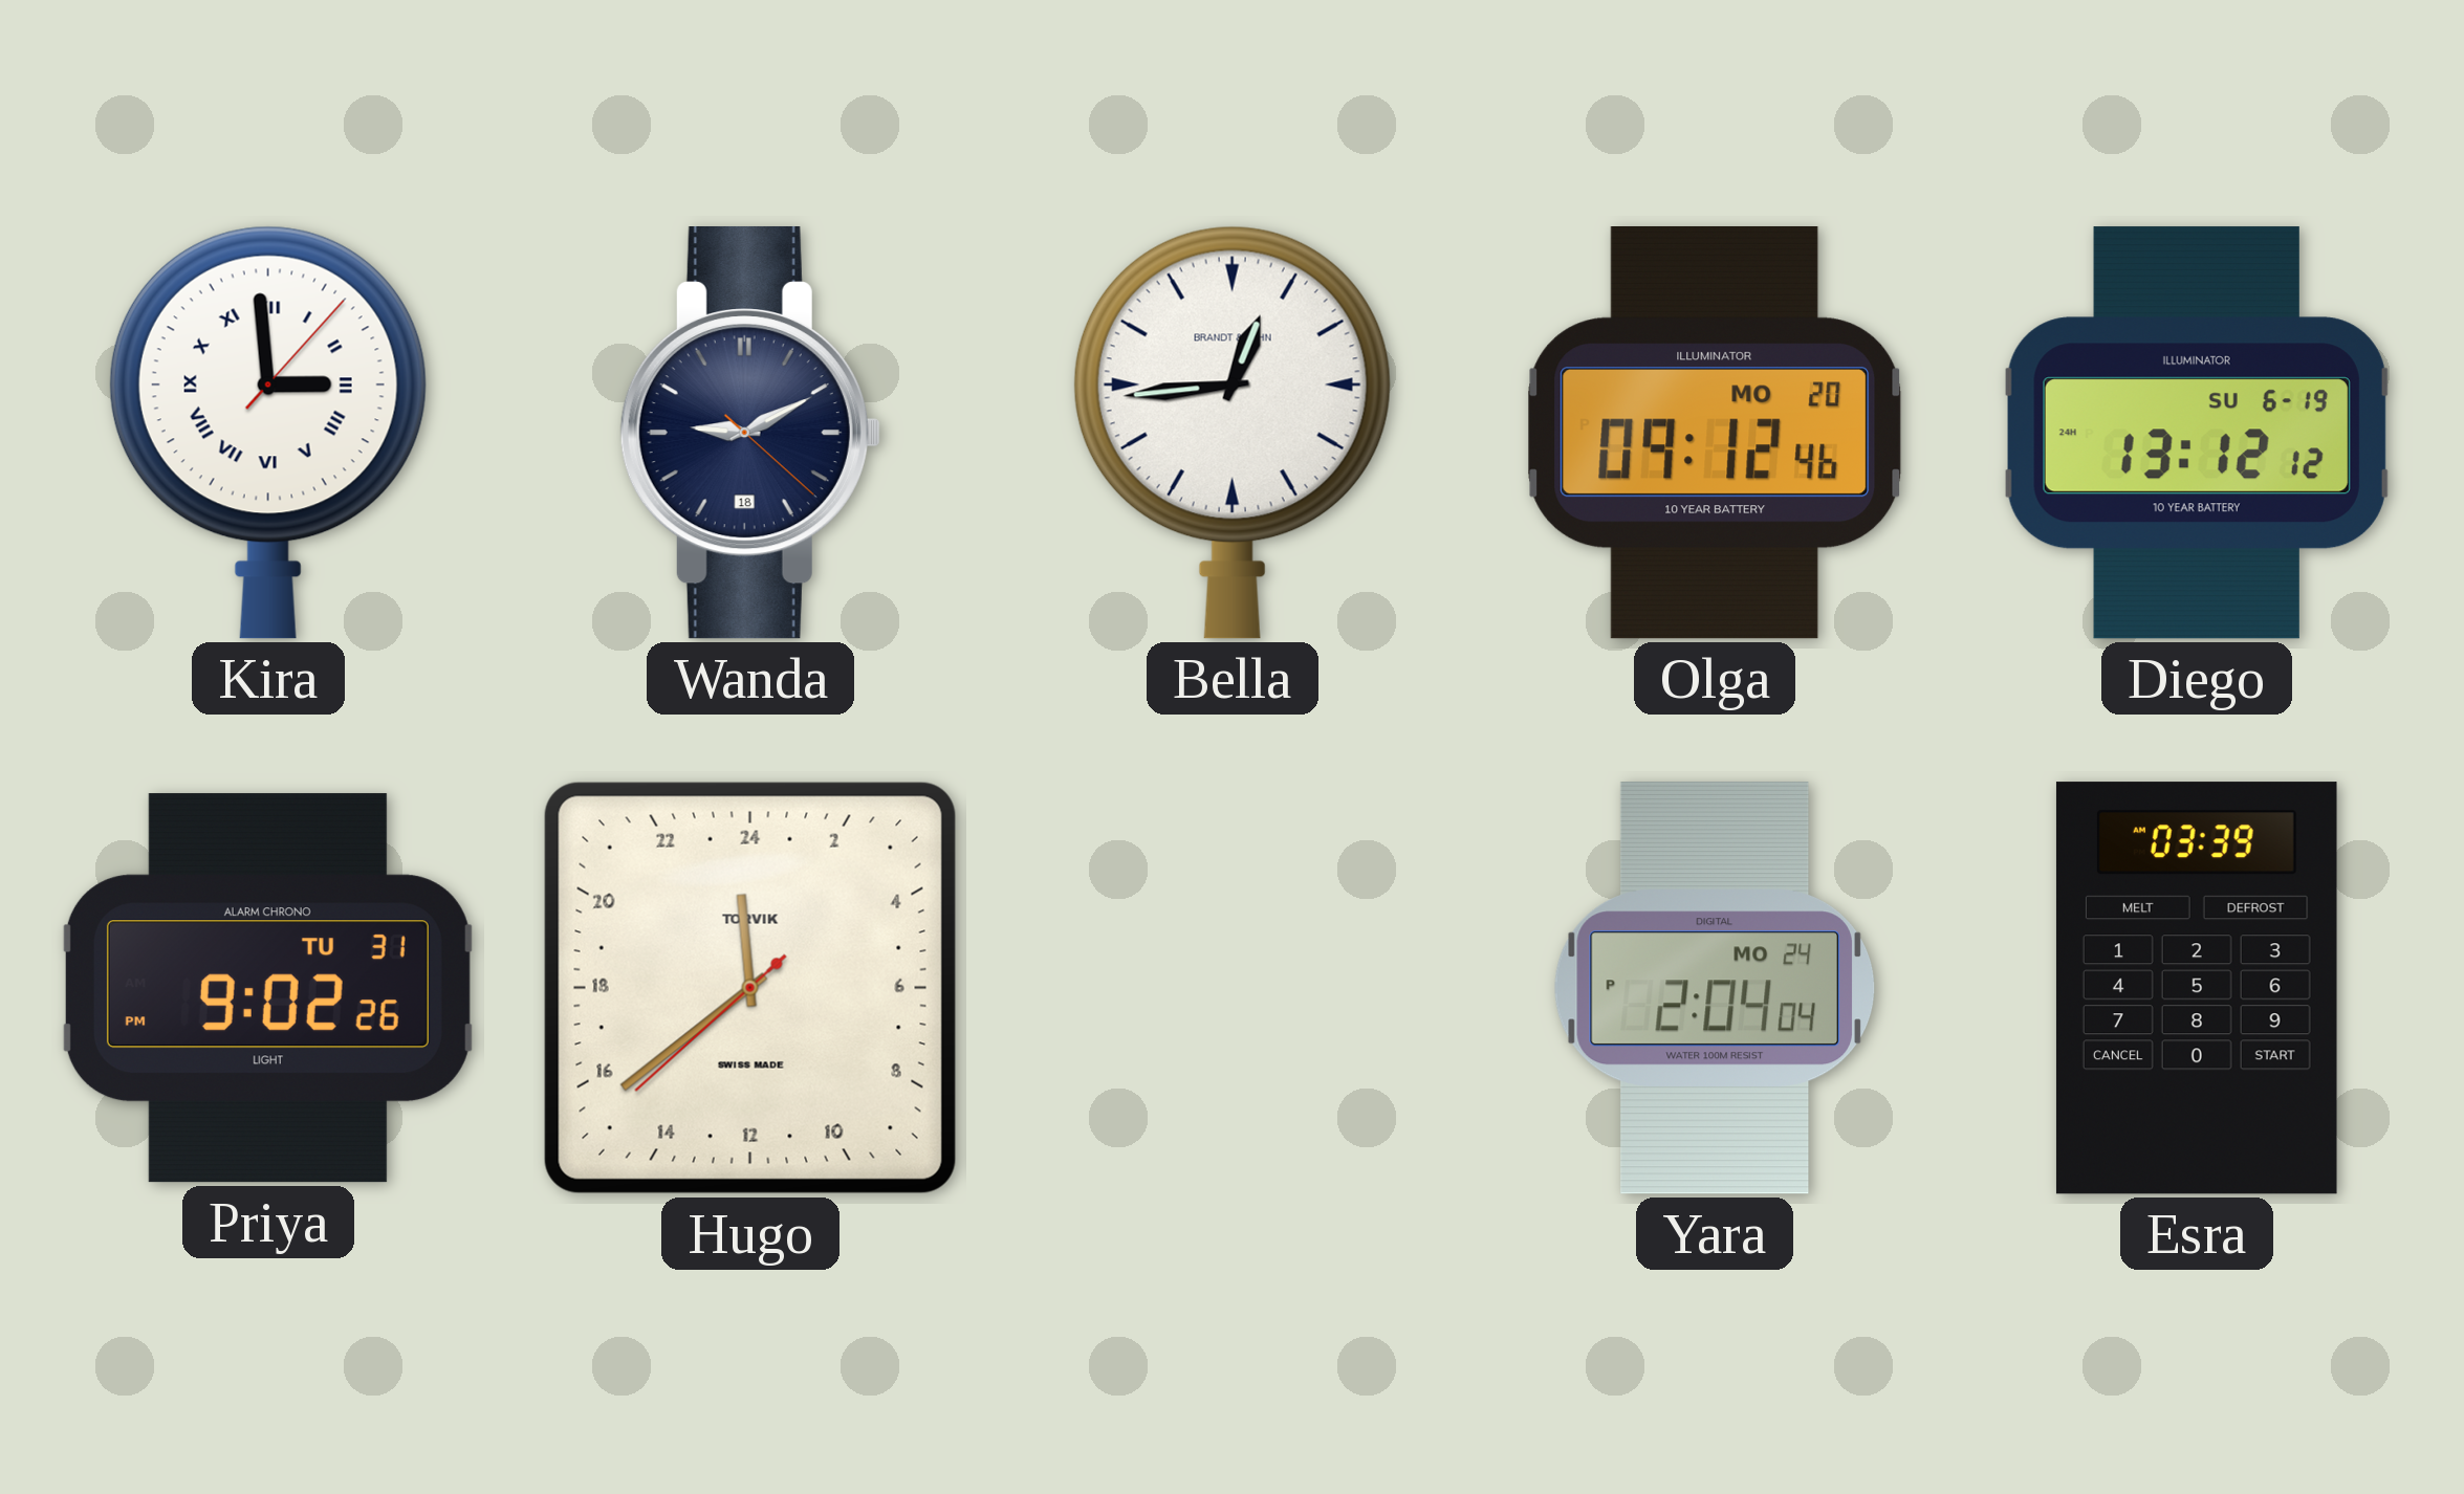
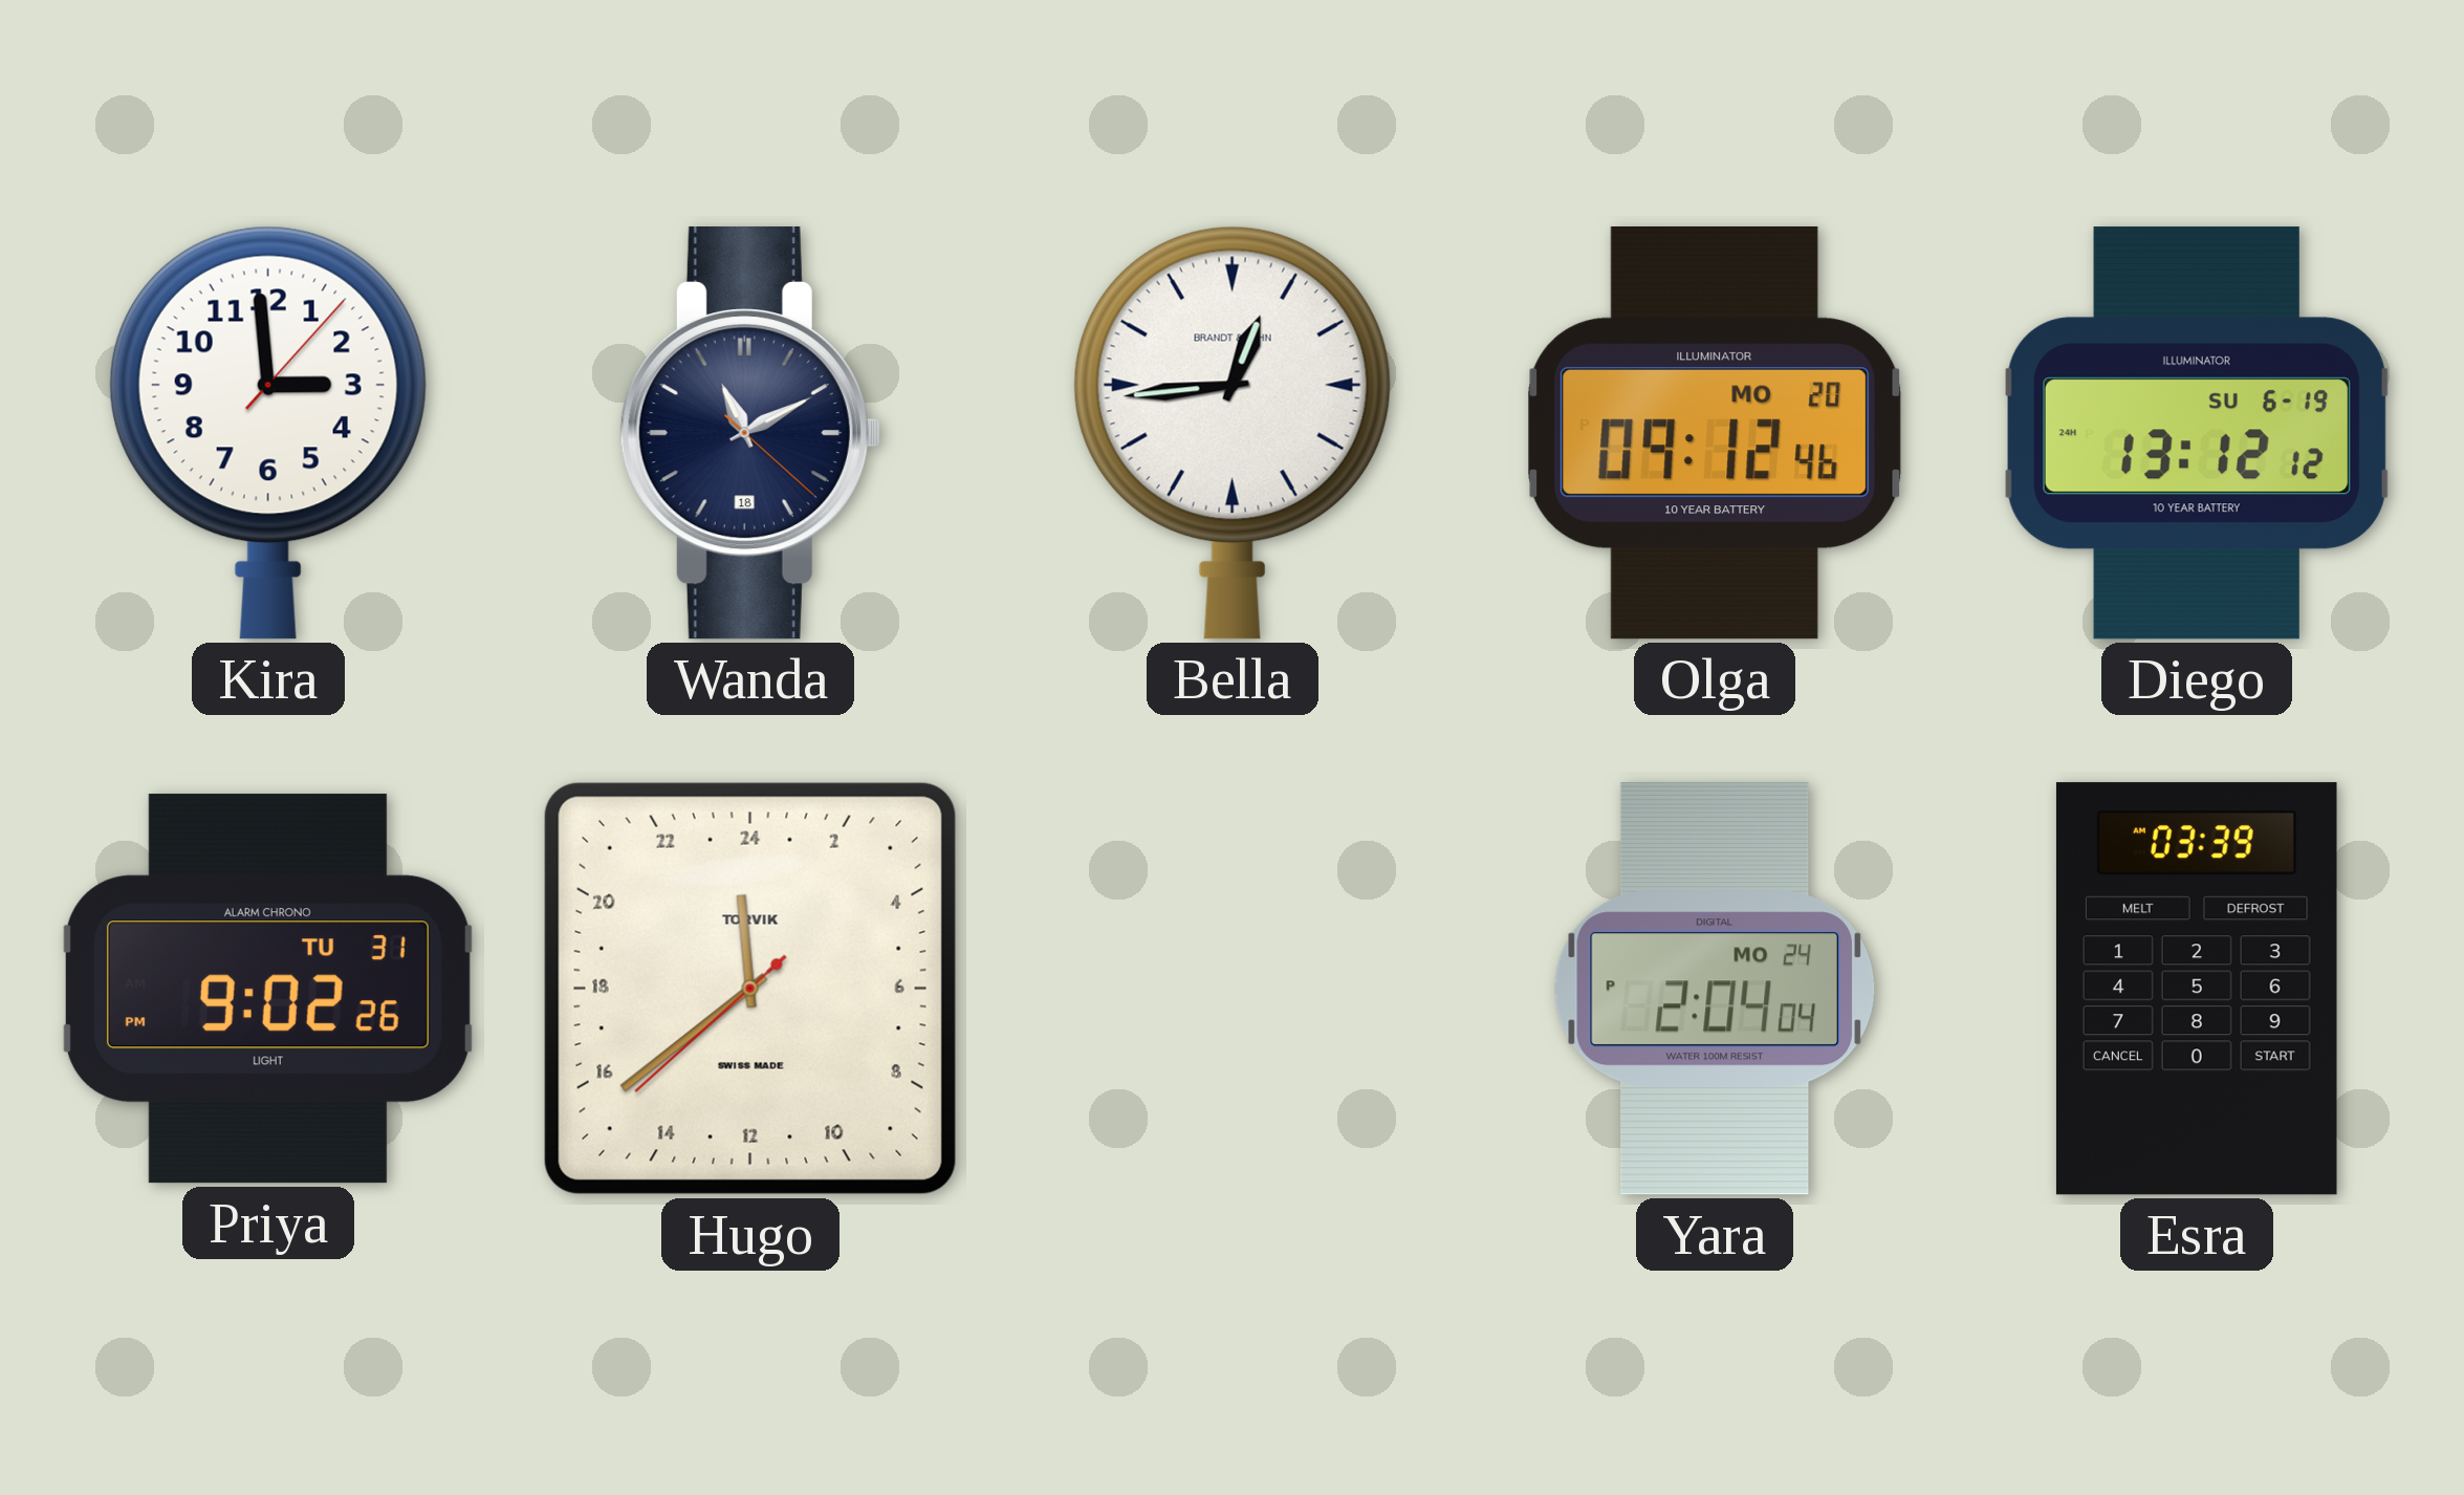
Kira numerals: Roman -> Arabic (268, 433)
Wanda: 9:10 -> 11:10 (750, 434)
